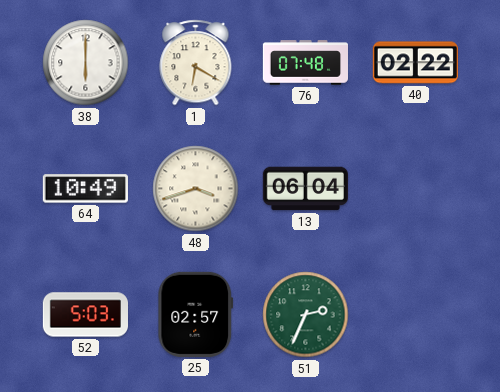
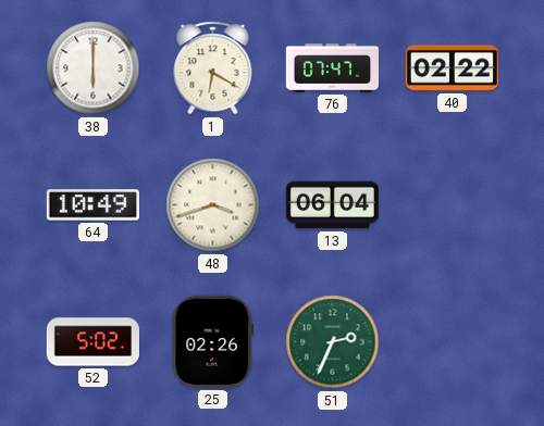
76: 07:48 -> 07:47 (332, 68)
52: 5:03 -> 5:02 (92, 342)
25: 02:57 -> 02:26 (213, 341)
